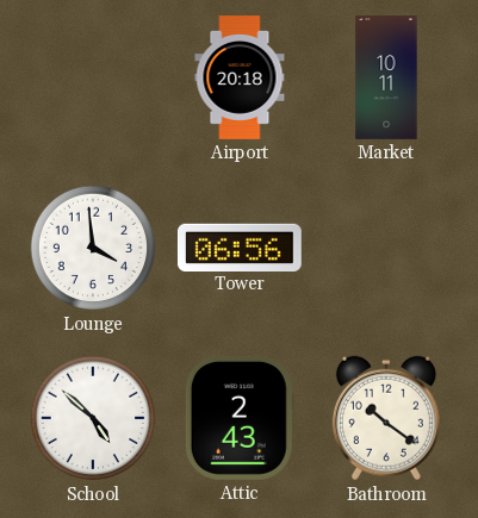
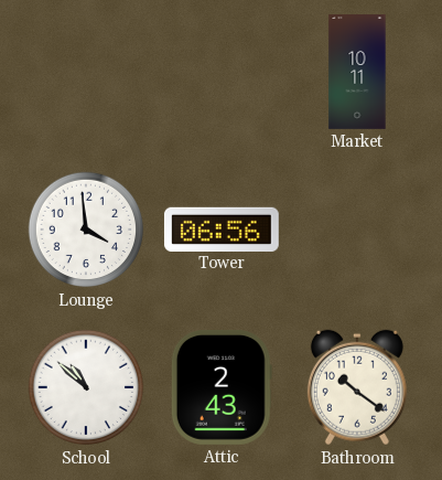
Airport: 20:18 -> none (240, 79)
School: 4:52 -> 10:52 (86, 387)
